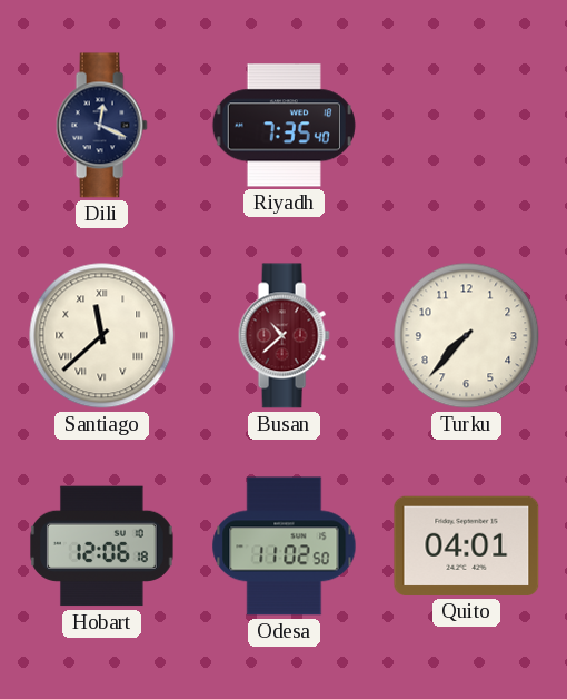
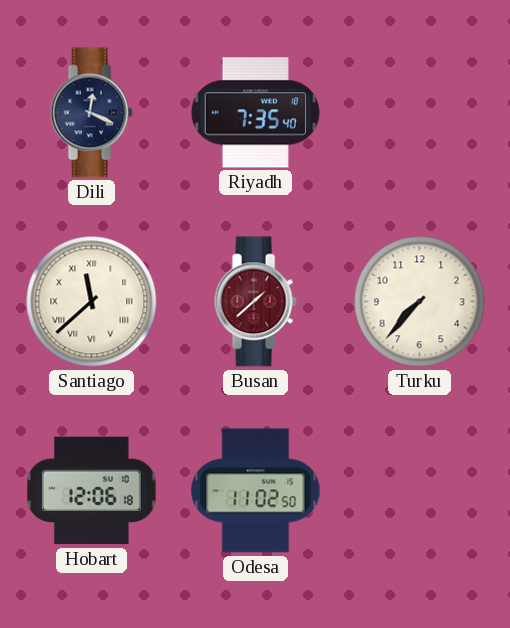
Busan: 10:38 -> 1:38 (255, 302)
Quito: 04:01 -> none (467, 545)
